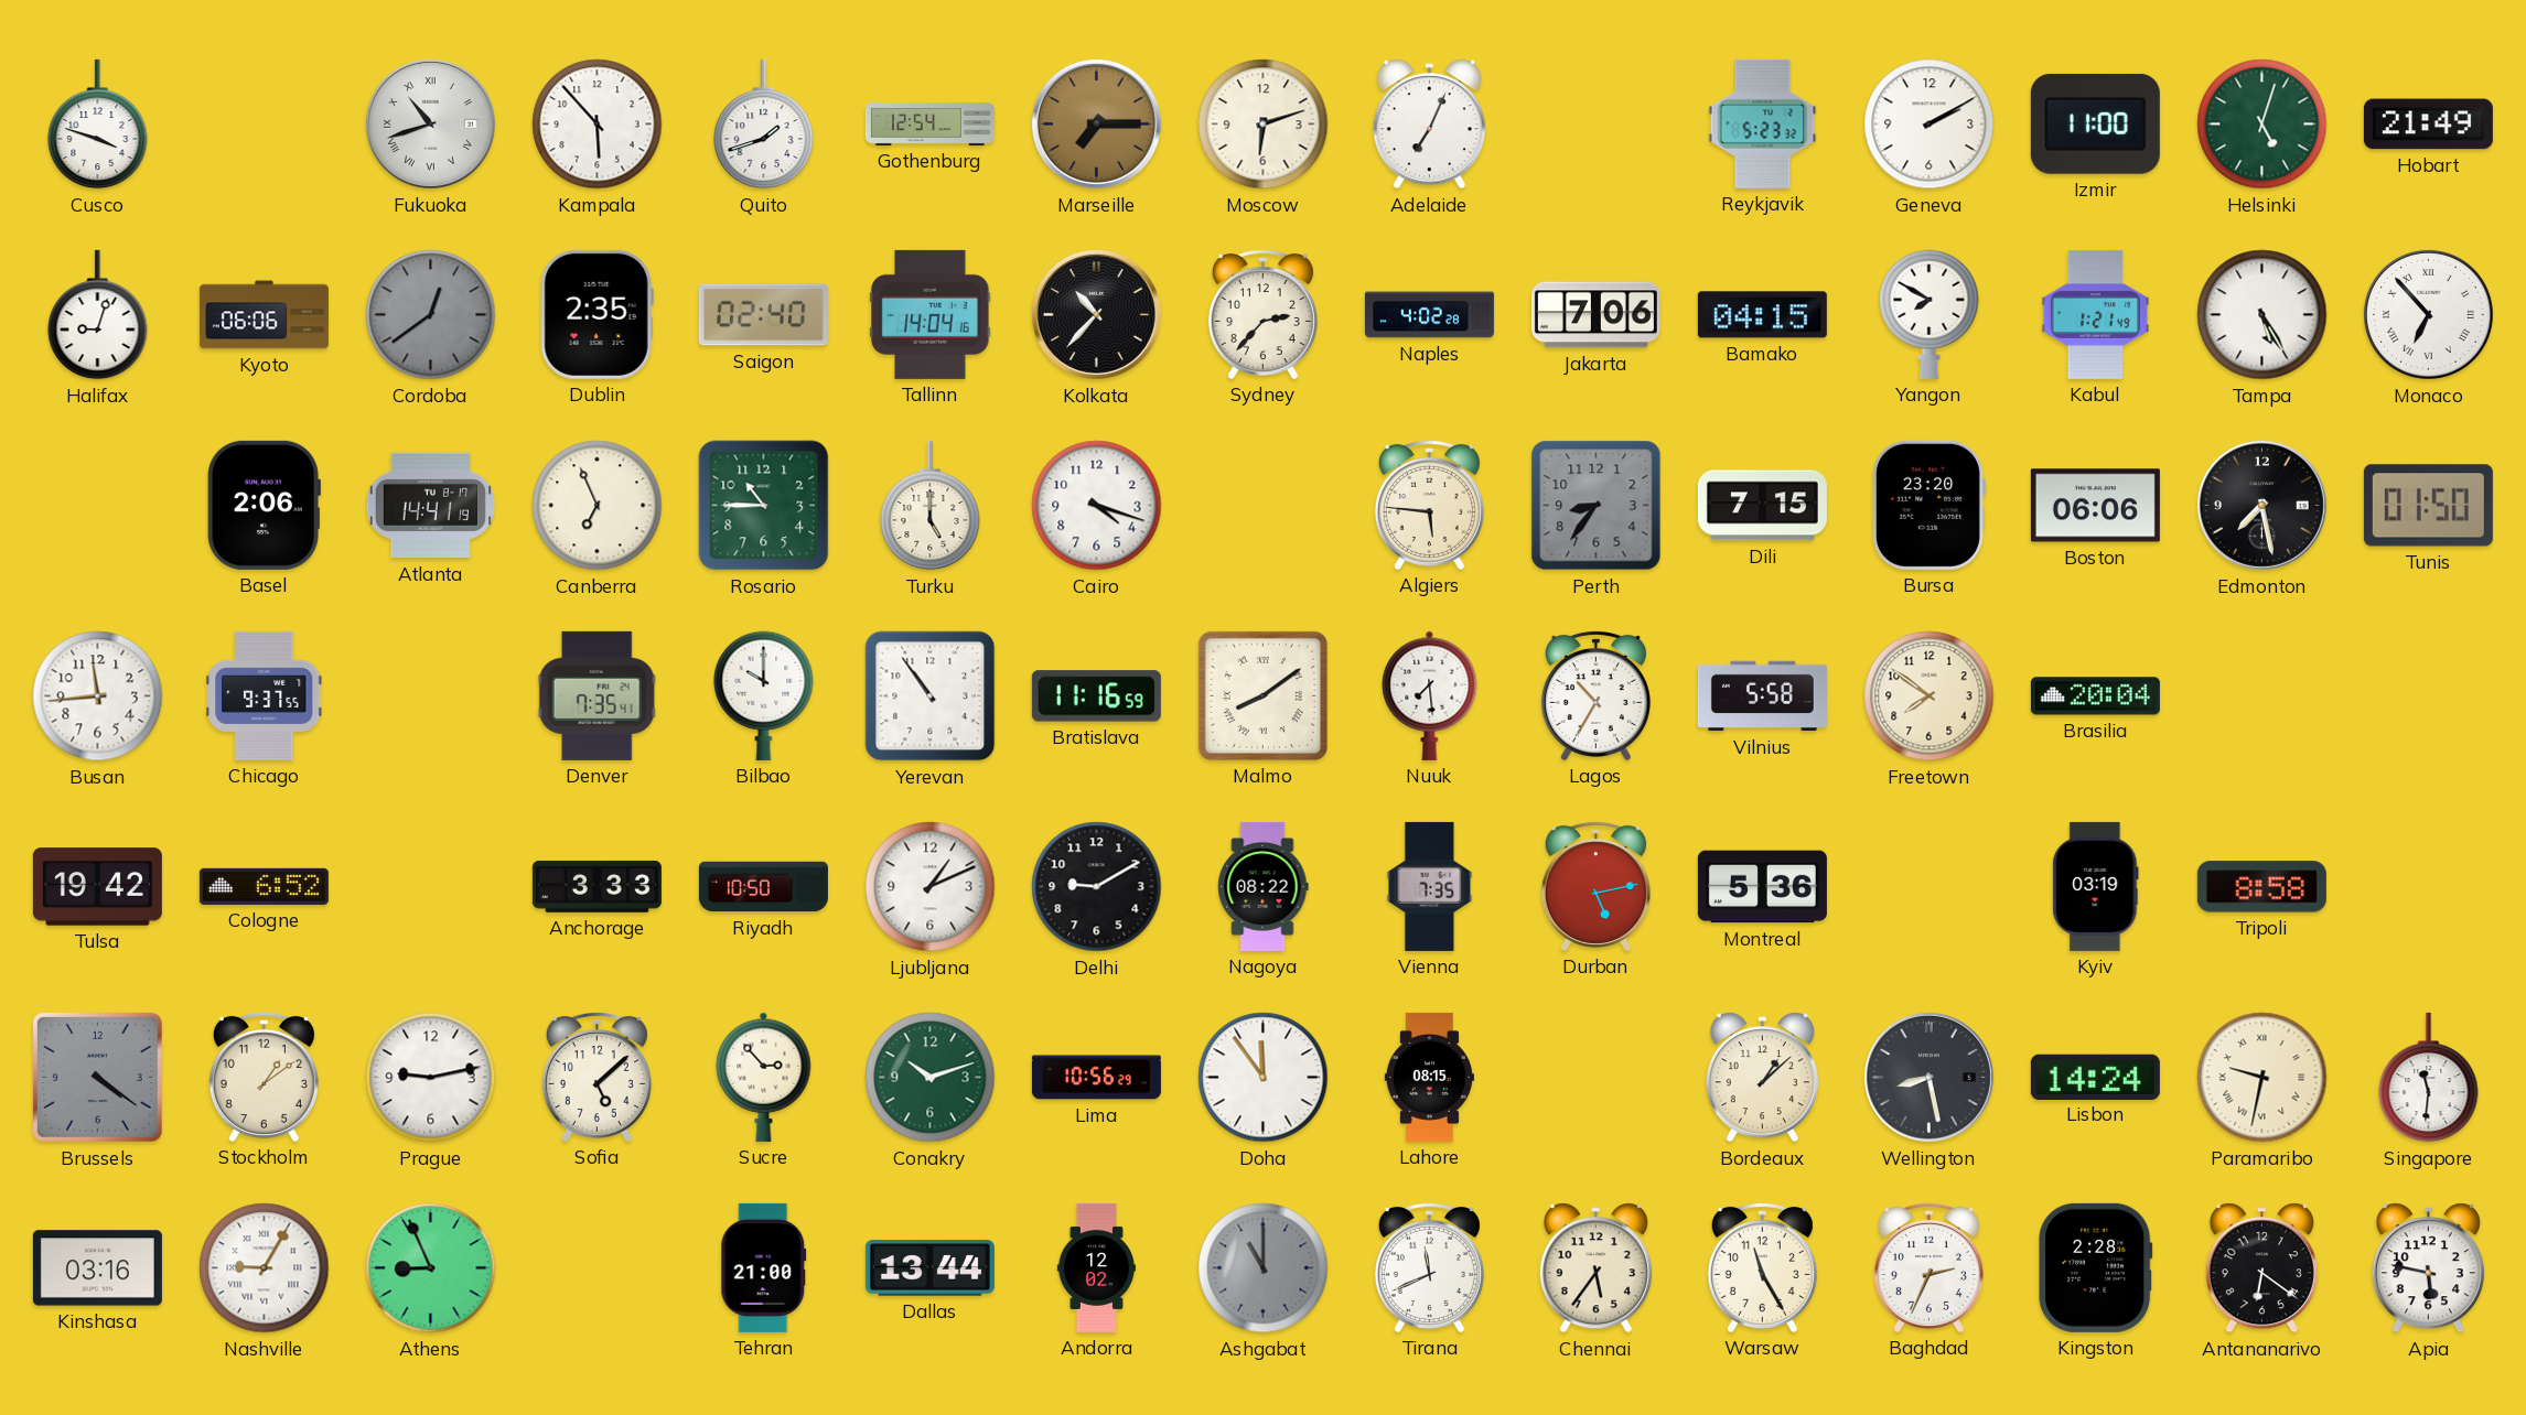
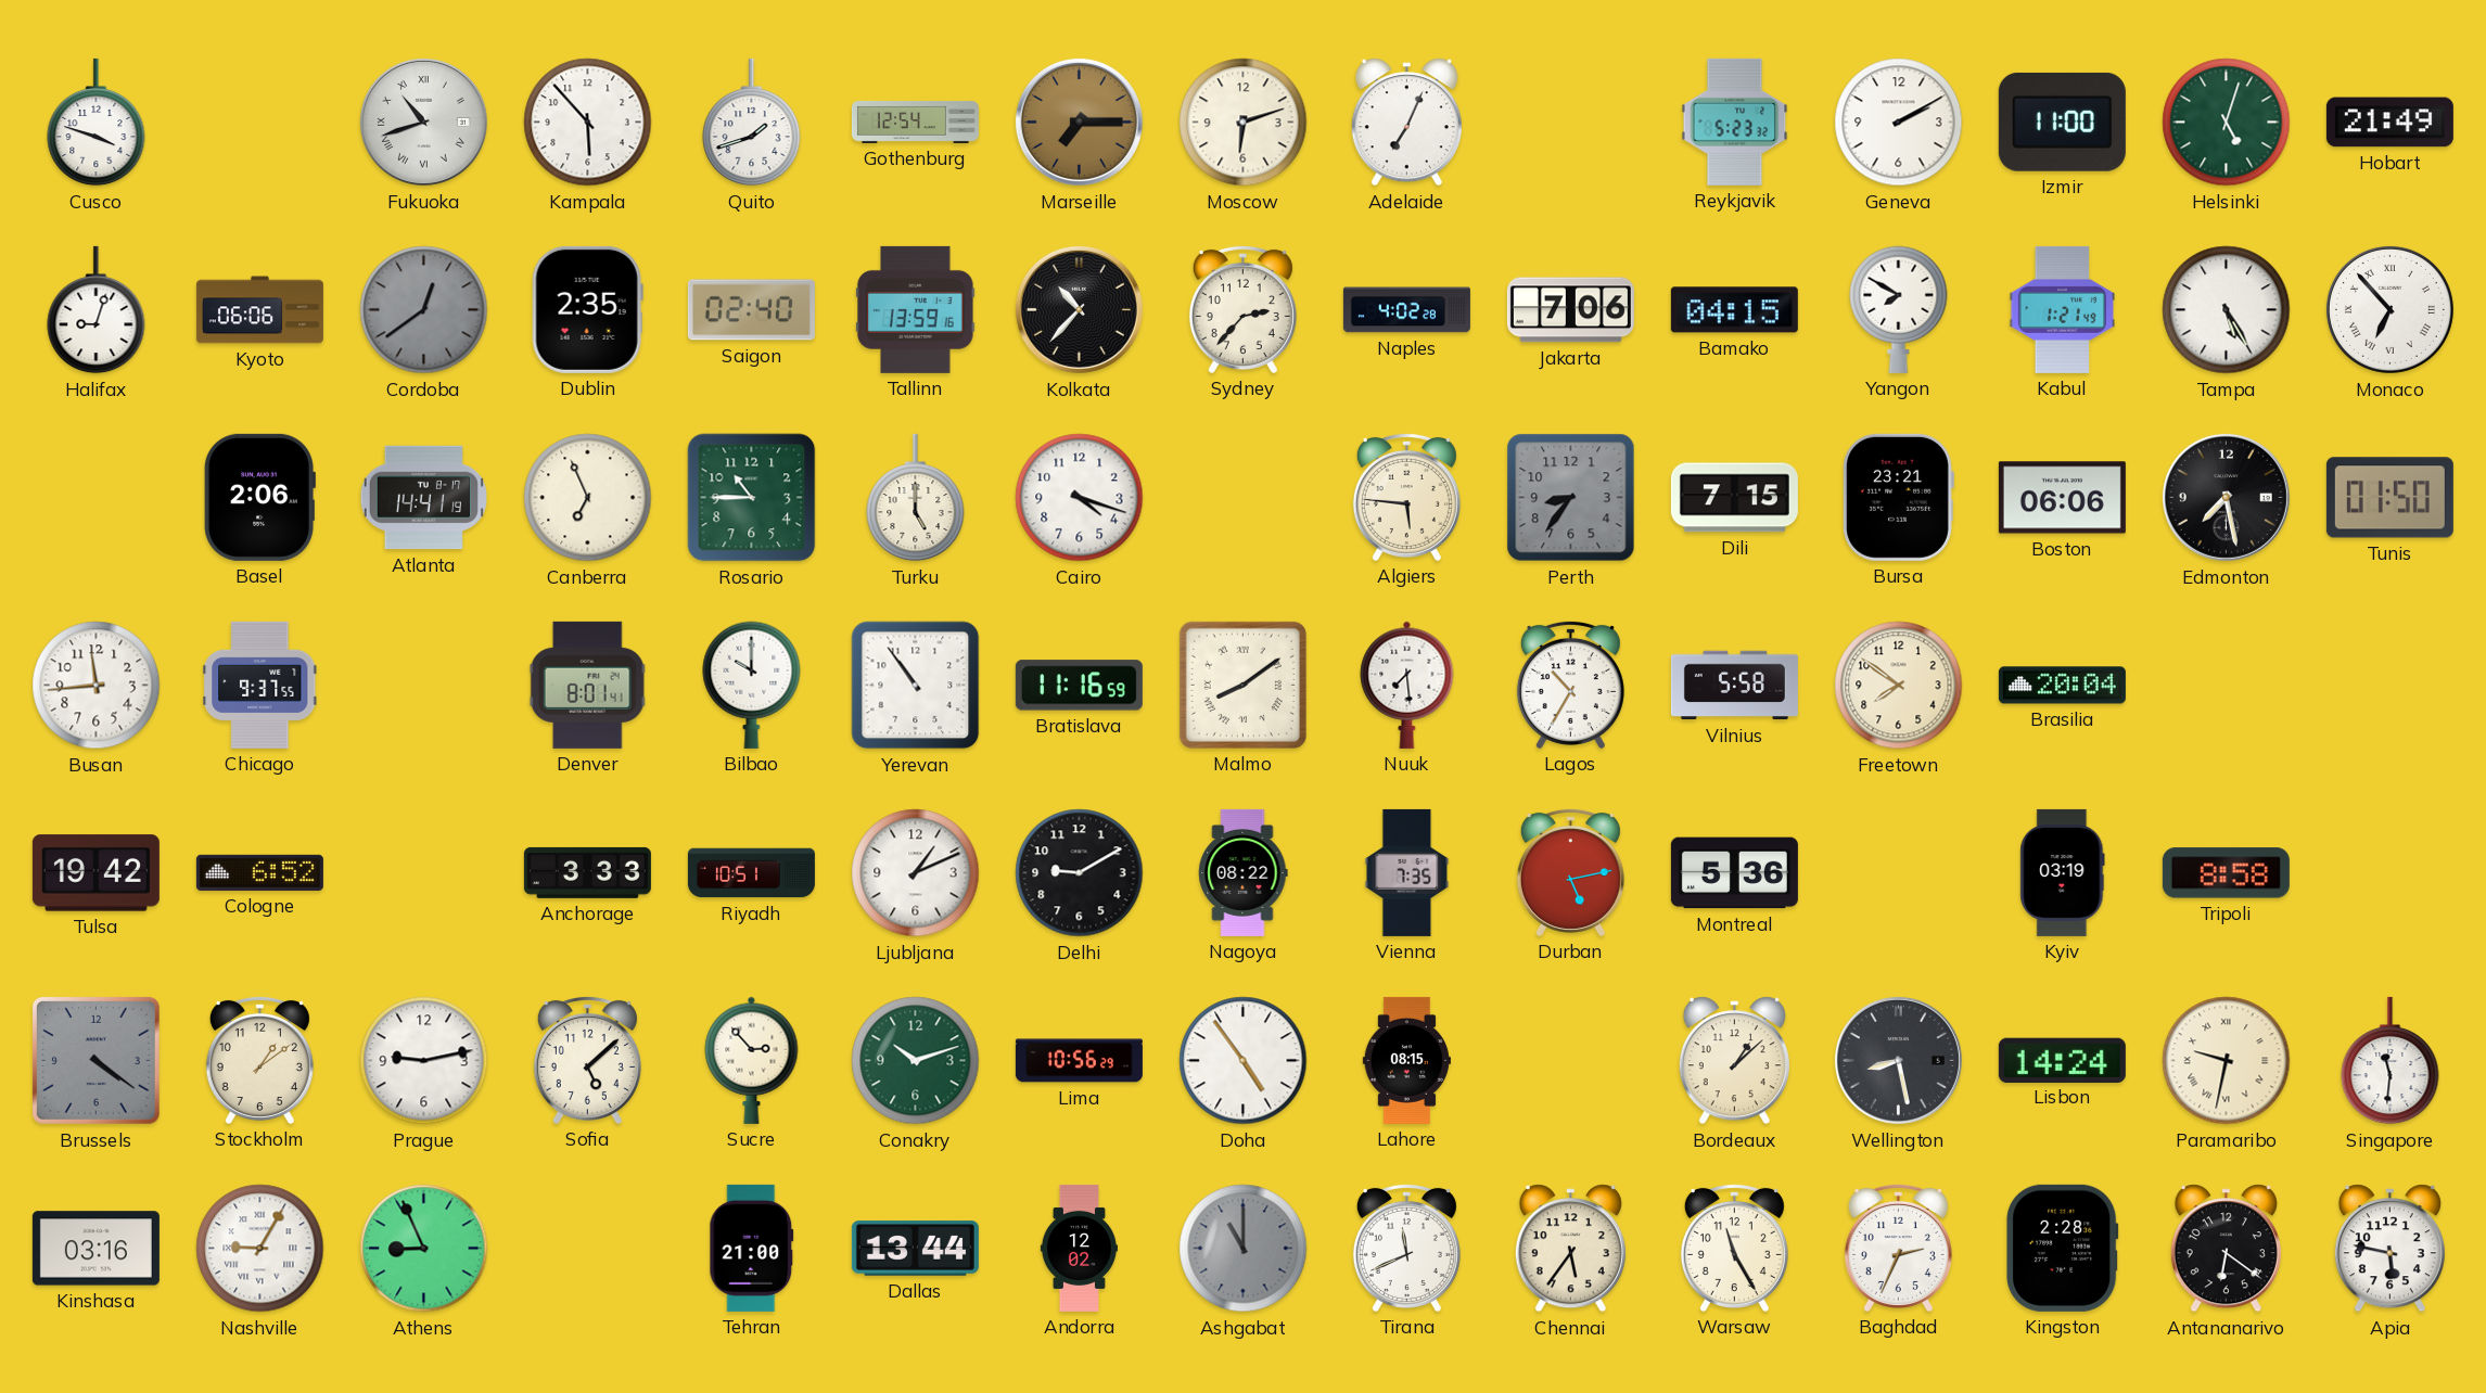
Tallinn: 14:04 -> 13:59 (916, 309)
Bursa: 23:20 -> 23:21 (1898, 497)
Denver: 7:35 -> 8:01 (587, 685)
Riyadh: 10:50 -> 10:51 (751, 873)
Doha: 11:54 -> 4:54 (1244, 1061)
